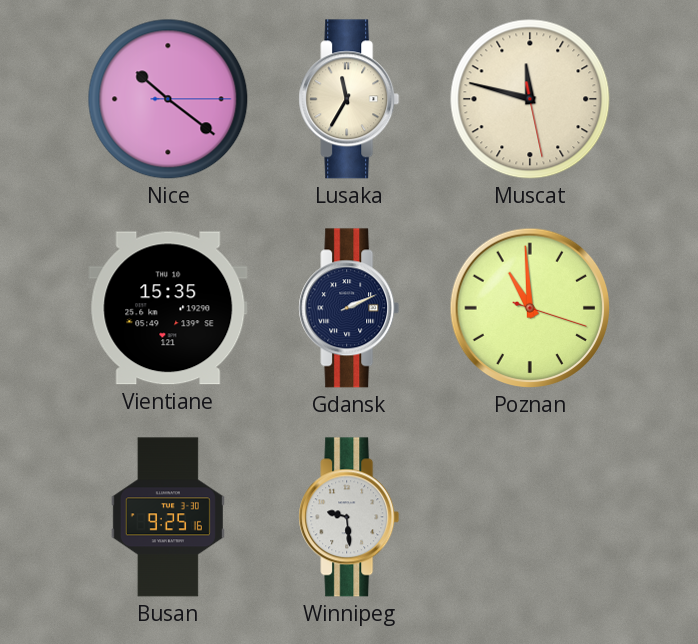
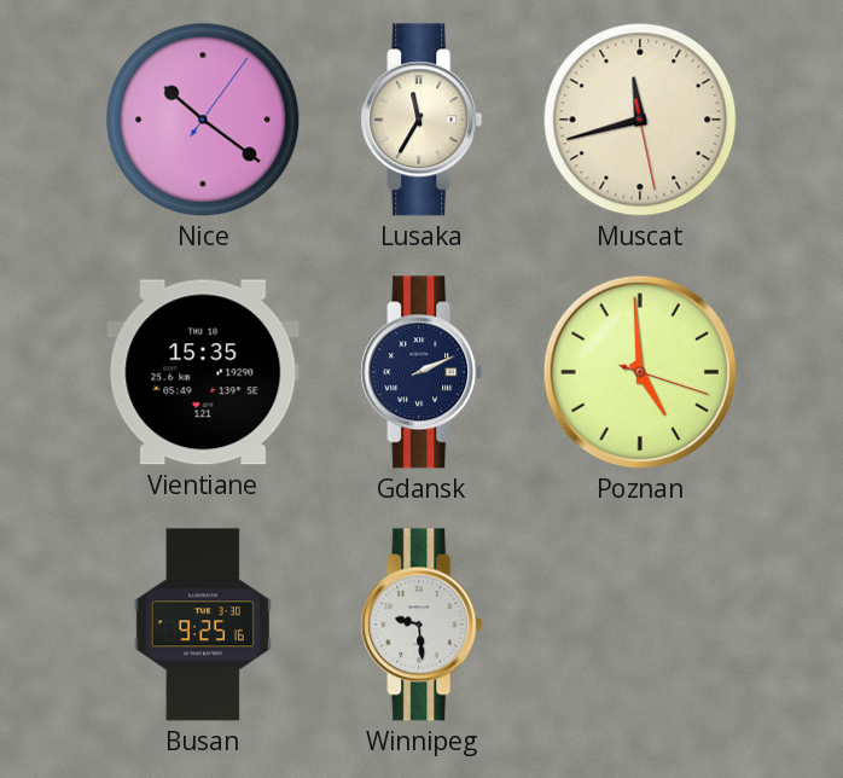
Nice: 10:21:15 -> 10:21:06 (203, 120)
Muscat: 11:47 -> 11:42 (640, 120)
Poznan: 10:59 -> 4:59 (640, 372)
